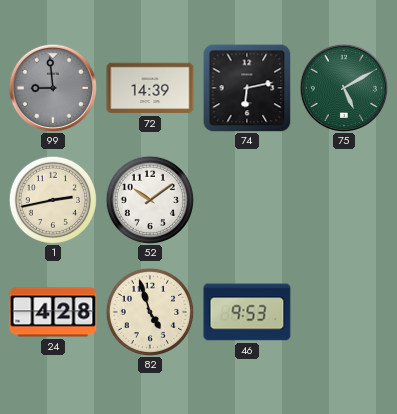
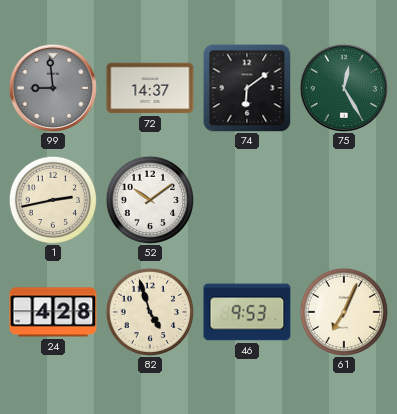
72: 14:39 -> 14:37 (150, 88)
74: 6:13 -> 6:09 (247, 88)
75: 5:10 -> 12:25 (343, 87)
61: none -> 7:04 (344, 312)
